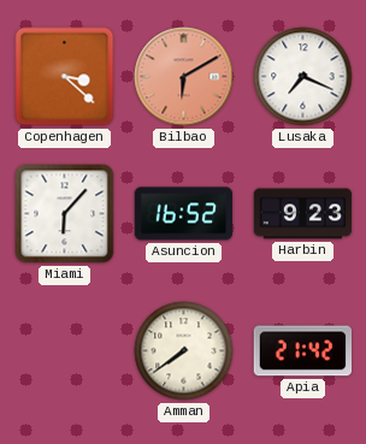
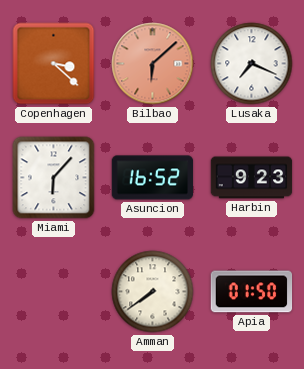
Bilbao: 6:10 -> 6:08 (153, 64)
Apia: 21:42 -> 01:50 (252, 292)
